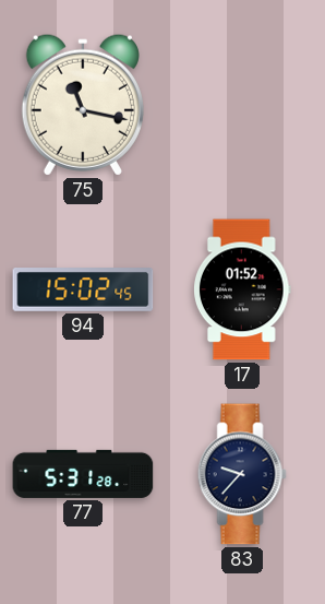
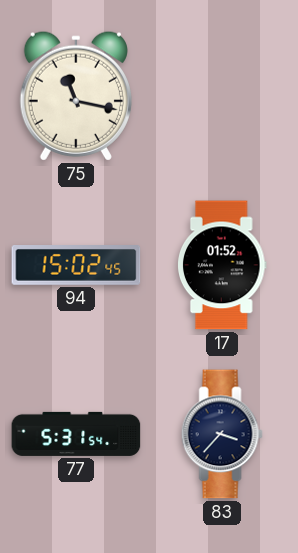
77: 5:31:28 -> 5:31:54 (76, 434)
83: 9:37 -> 3:37 (222, 434)
